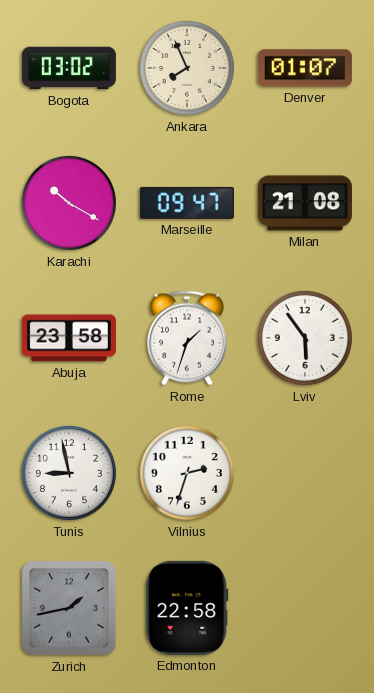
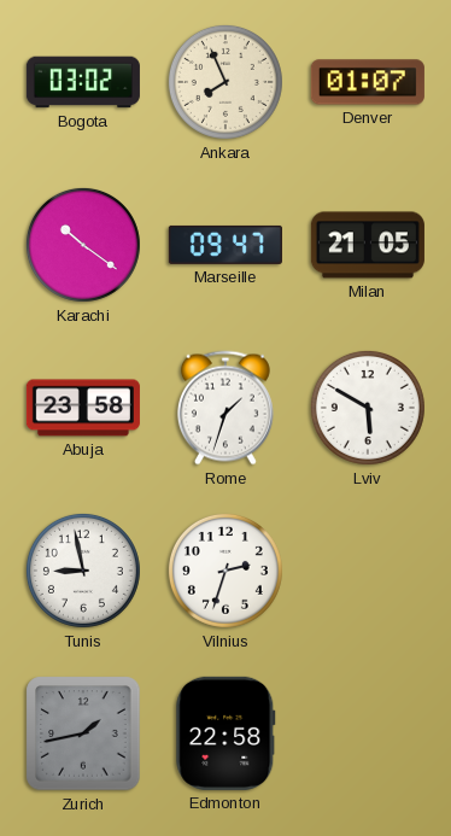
Karachi: 10:20 -> 10:21 (83, 245)
Milan: 21:08 -> 21:05 (368, 245)
Lviv: 5:54 -> 5:50 (368, 408)
